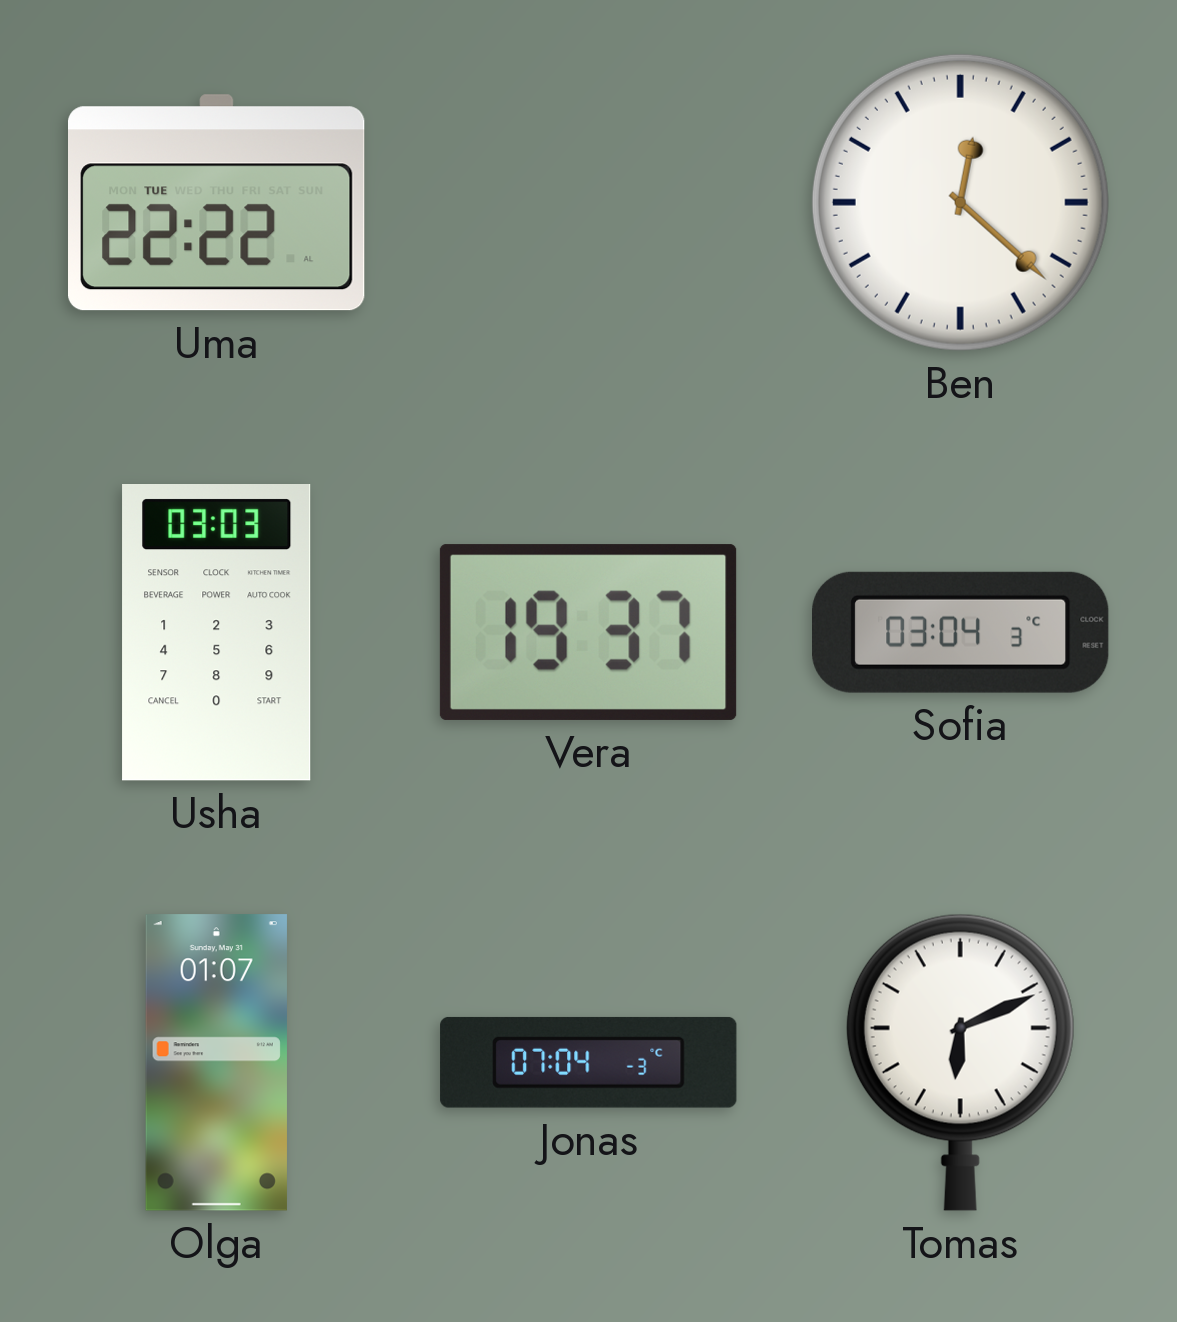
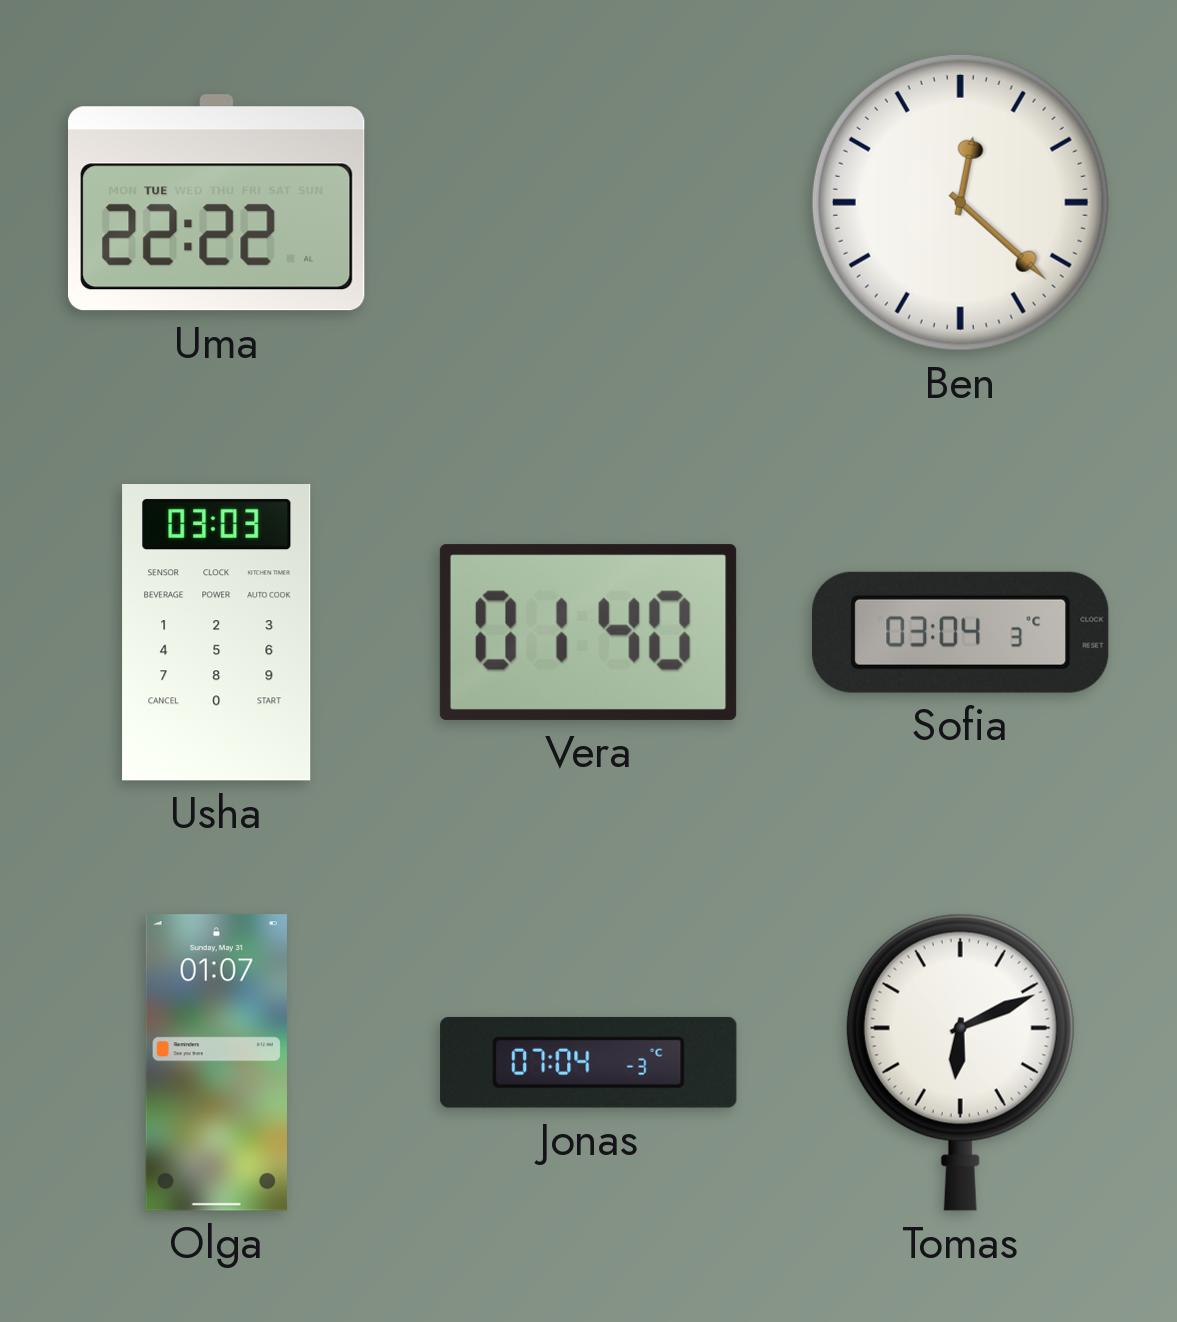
Vera: 19:37 -> 01:40 (588, 632)
